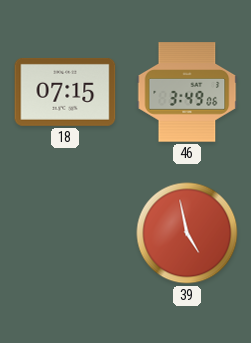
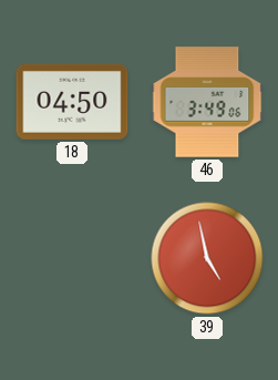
18: 07:15 -> 04:50 (72, 102)
